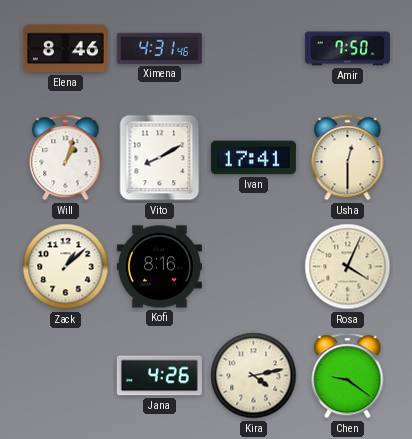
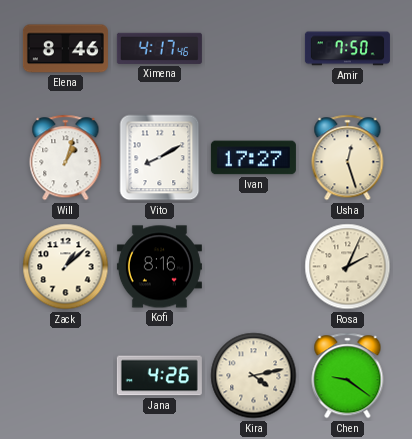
Ximena: 4:31 -> 4:17 (159, 48)
Ivan: 17:41 -> 17:27 (253, 158)
Usha: 12:30 -> 12:27 (348, 158)
Rosa: 4:04 -> 2:04 (348, 267)
